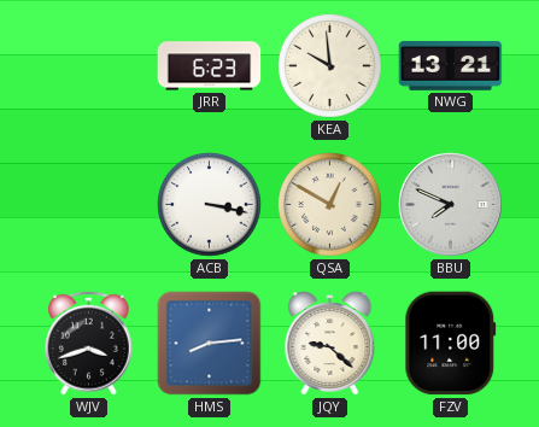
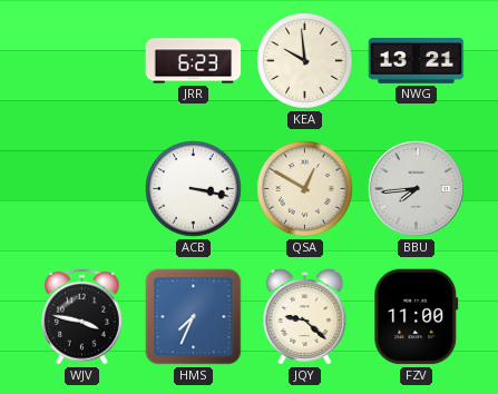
BBU: 7:49 -> 7:44 (417, 189)
WJV: 3:42 -> 3:47 (81, 316)
HMS: 8:14 -> 7:34 (194, 317)
